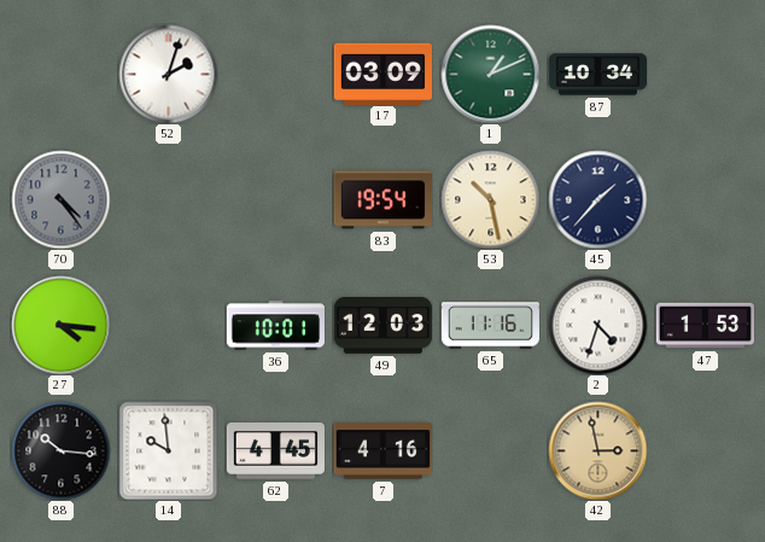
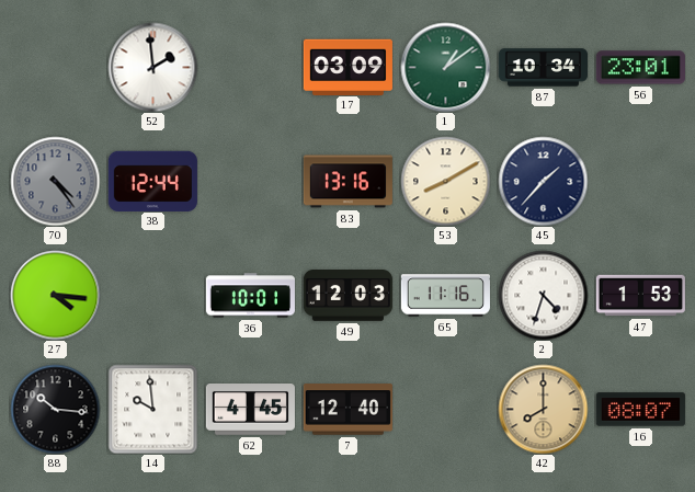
52: 2:03 -> 1:59 (152, 67)
1: 1:11 -> 1:09 (445, 67)
56: none -> 23:01 (640, 68)
38: none -> 12:44 (152, 181)
83: 19:54 -> 13:16 (347, 182)
53: 10:28 -> 8:10 (445, 181)
7: 4:16 -> 12:40 (347, 410)
42: 2:58 -> 8:00 (543, 409)
16: none -> 08:07 (640, 410)
